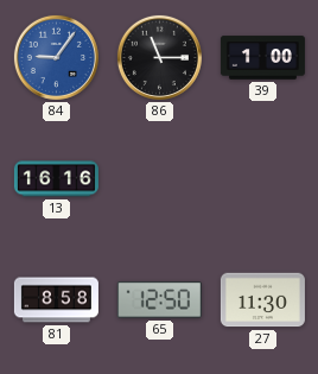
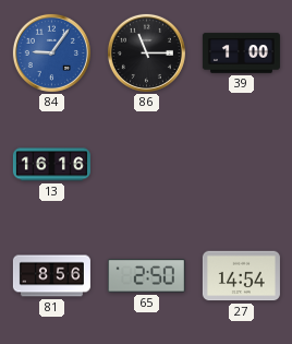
81: 8:58 -> 8:56 (51, 276)
65: 12:50 -> 2:50 (146, 276)
27: 11:30 -> 14:54 (241, 276)
